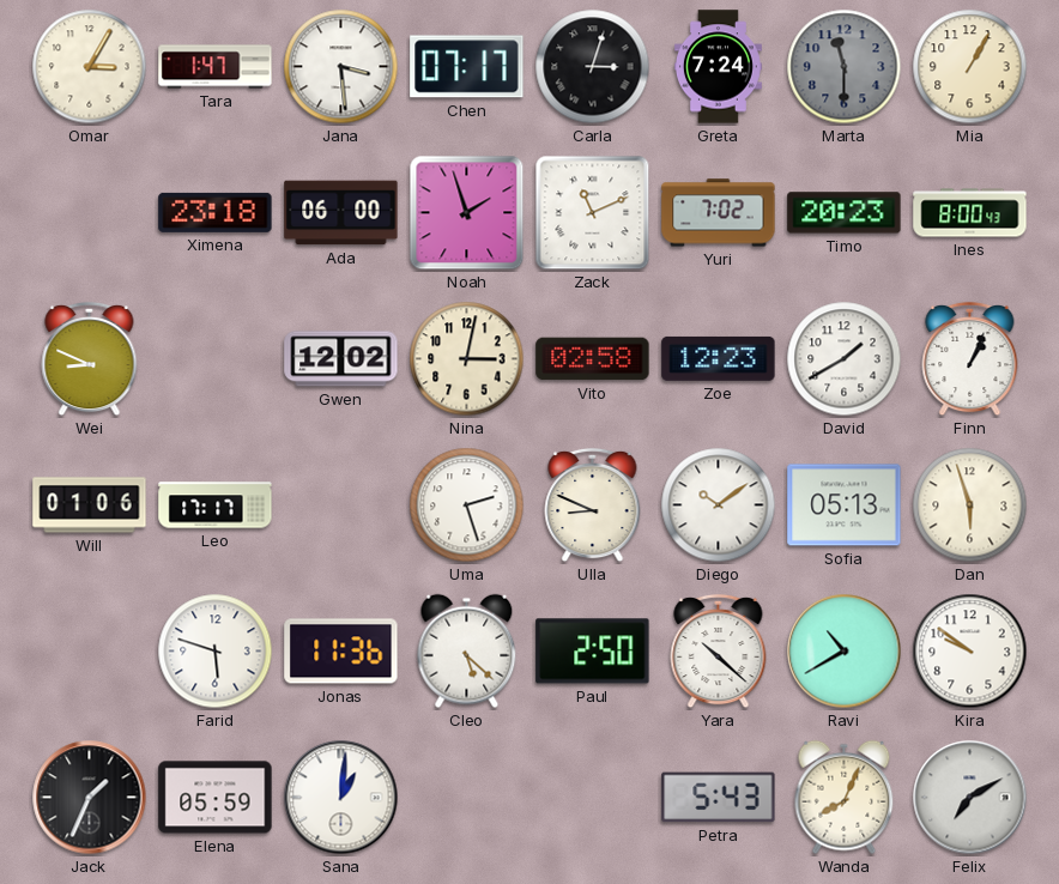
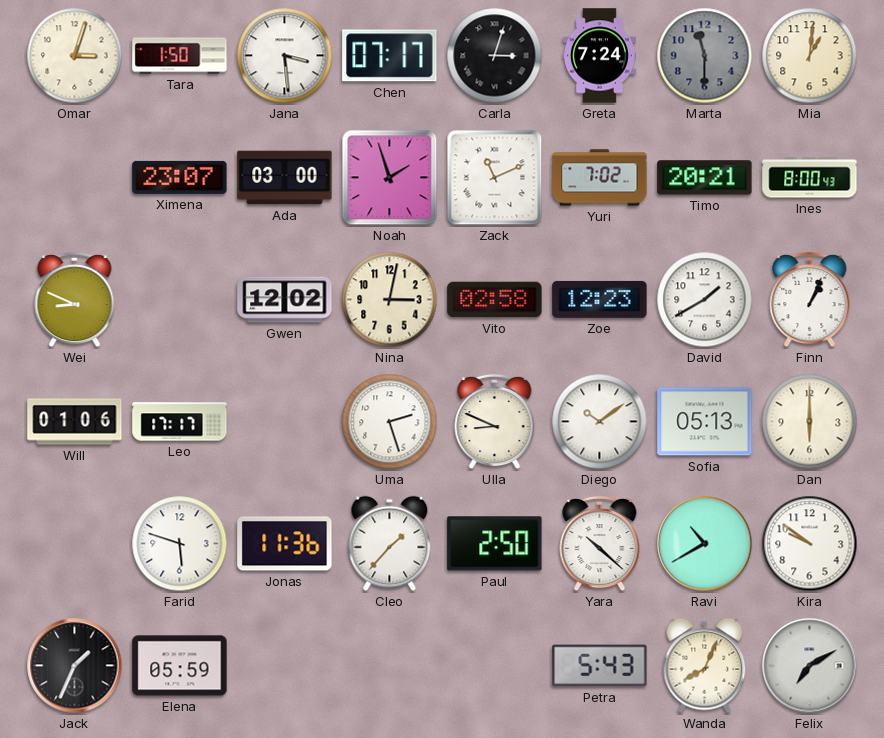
Omar: 3:05 -> 3:03 (75, 56)
Tara: 1:47 -> 1:50 (180, 56)
Mia: 1:05 -> 1:01 (810, 56)
Ximena: 23:18 -> 23:07 (180, 177)
Ada: 06:00 -> 03:00 (285, 178)
Timo: 20:23 -> 20:21 (705, 178)
Dan: 5:57 -> 6:00 (810, 422)
Cleo: 5:22 -> 1:37 (390, 544)
Sana: 1:01 -> none (341, 798)
